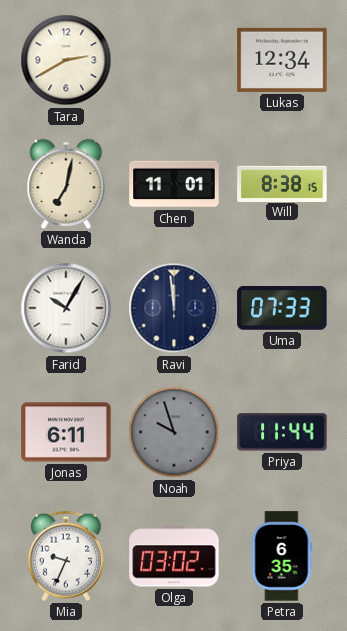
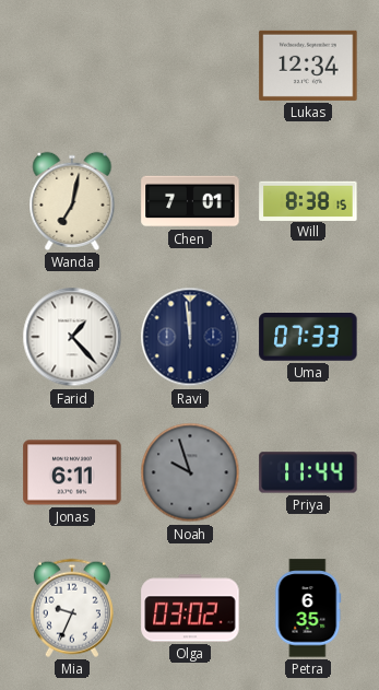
Tara: 2:40 -> none (66, 60)
Chen: 11:01 -> 7:01 (190, 201)
Farid: 10:05 -> 1:23 (72, 337)
